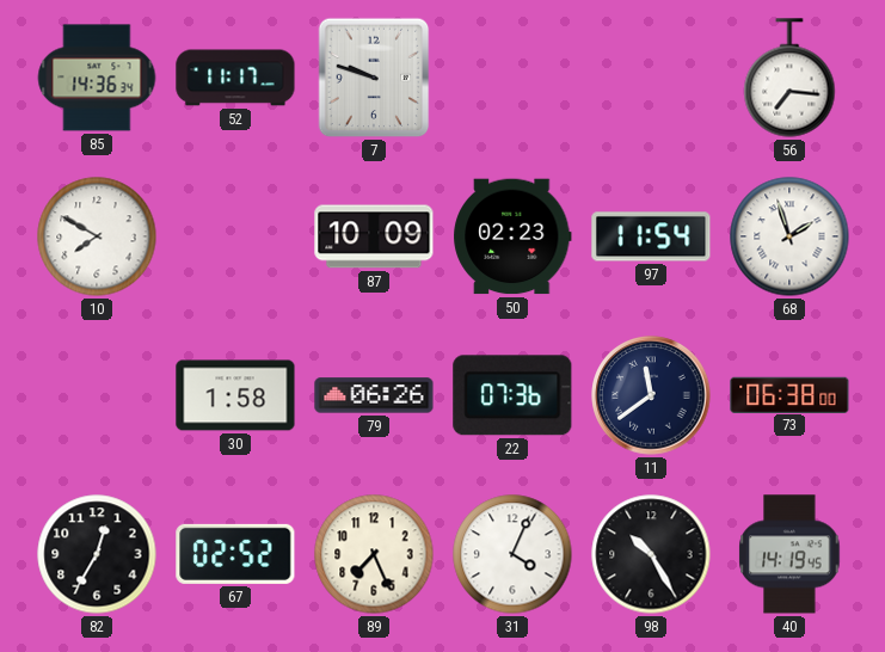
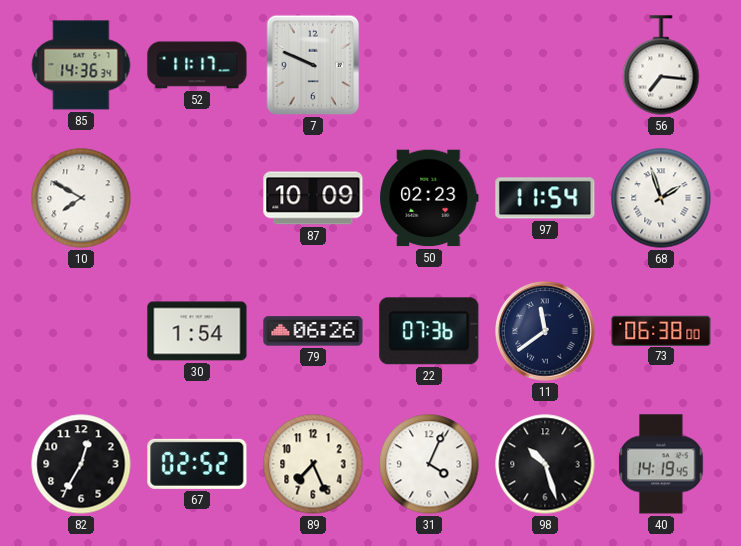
7: 9:48 -> 9:49 (313, 65)
30: 1:58 -> 1:54 (197, 331)
98: 10:25 -> 10:27 (545, 464)
